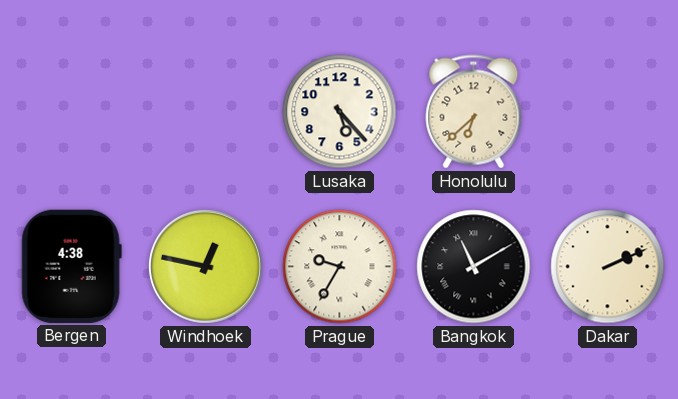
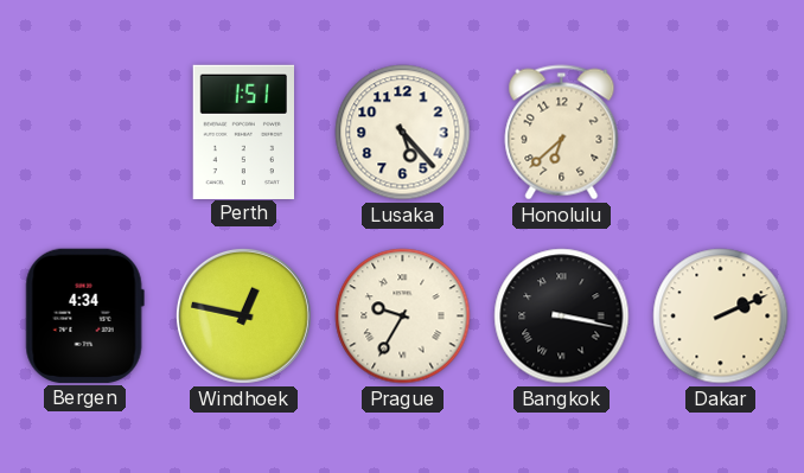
Perth: none -> 1:51 (243, 132)
Bergen: 4:38 -> 4:34 (84, 315)
Bangkok: 11:10 -> 3:17 (562, 317)
